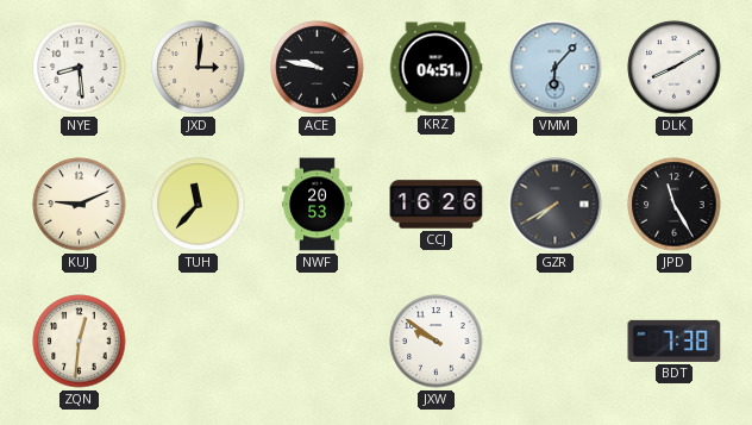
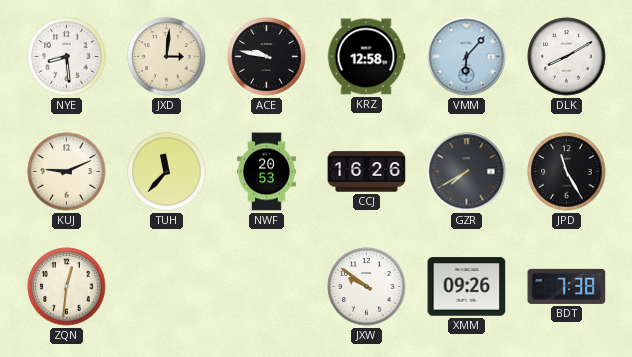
KRZ: 04:51 -> 12:58 (366, 57)
XMM: none -> 09:26 (467, 287)
